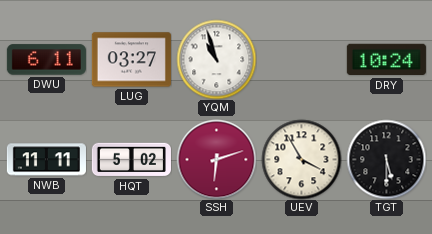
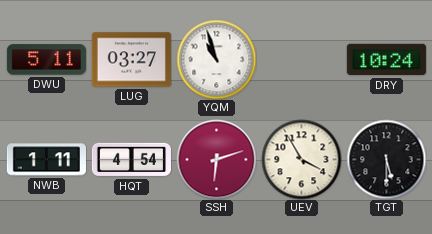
DWU: 6:11 -> 5:11 (46, 60)
NWB: 11:11 -> 1:11 (46, 160)
HQT: 5:02 -> 4:54 (131, 160)
